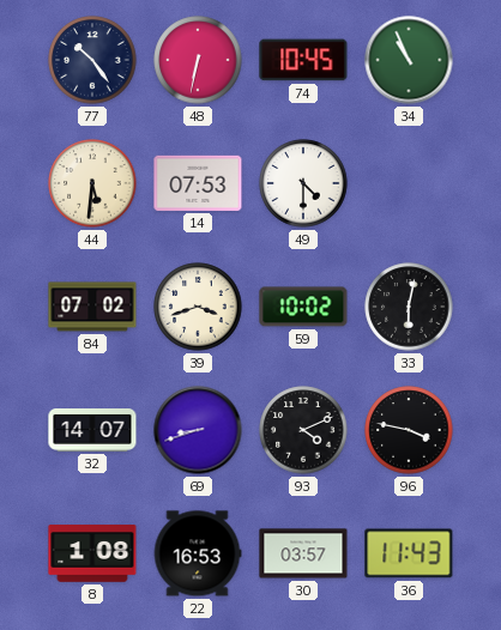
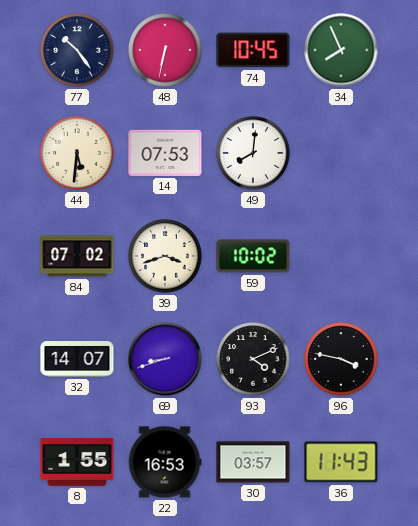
34: 10:56 -> 7:56 (341, 50)
49: 4:30 -> 8:01 (253, 153)
33: 6:02 -> none (409, 307)
8: 1:08 -> 1:55 (77, 462)
